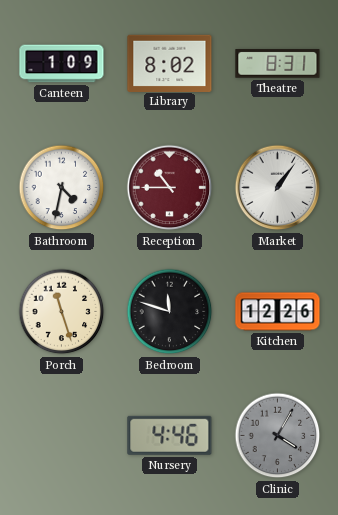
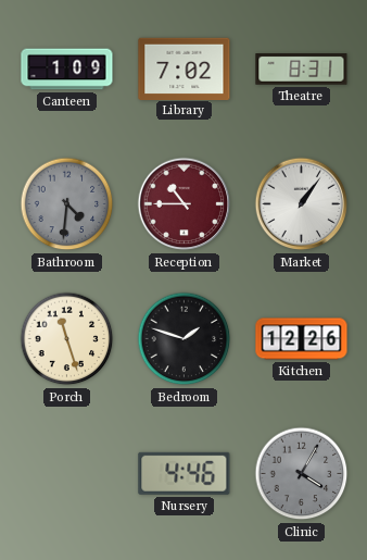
Library: 8:02 -> 7:02 (185, 69)
Bathroom: 4:32 -> 4:31 (67, 204)
Bathroom dial: white -> grey (67, 204)
Bedroom: 11:48 -> 1:48 (185, 339)
